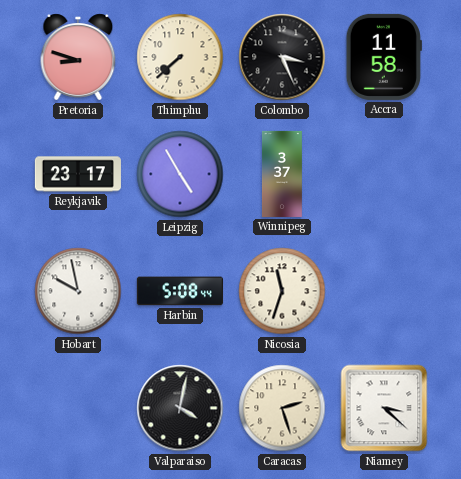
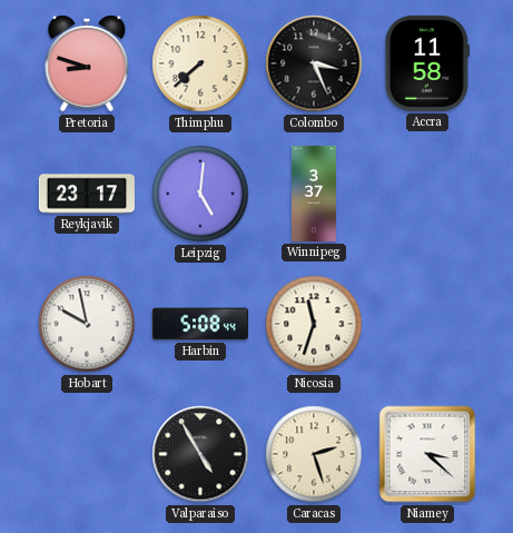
Leipzig: 4:55 -> 5:01 (200, 194)
Valparaiso: 4:02 -> 4:55 (200, 454)
